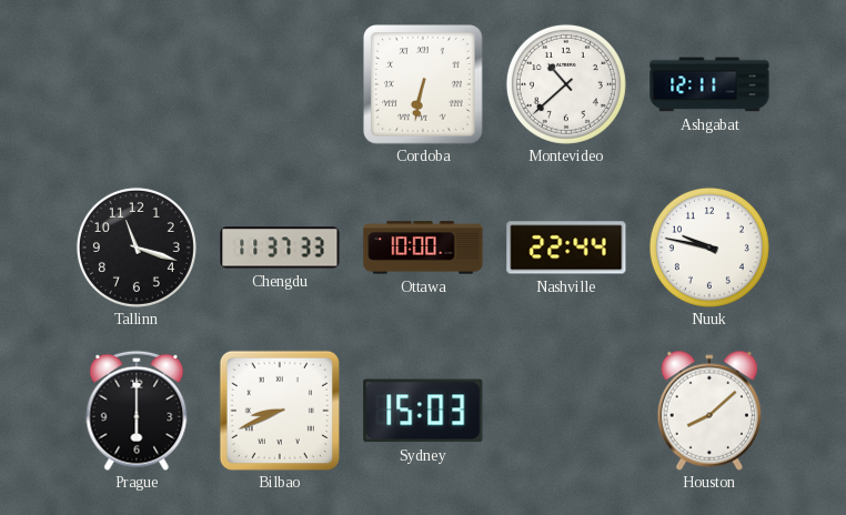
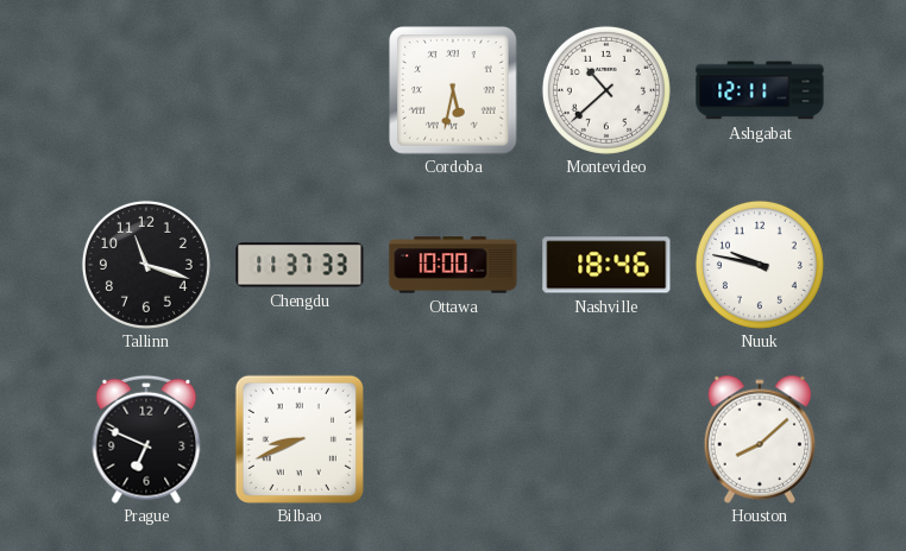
Cordoba: 6:32 -> 5:32 (453, 90)
Nashville: 22:44 -> 18:46 (606, 265)
Prague: 6:00 -> 6:49 (146, 439)
Sydney: 15:03 -> none (423, 411)
